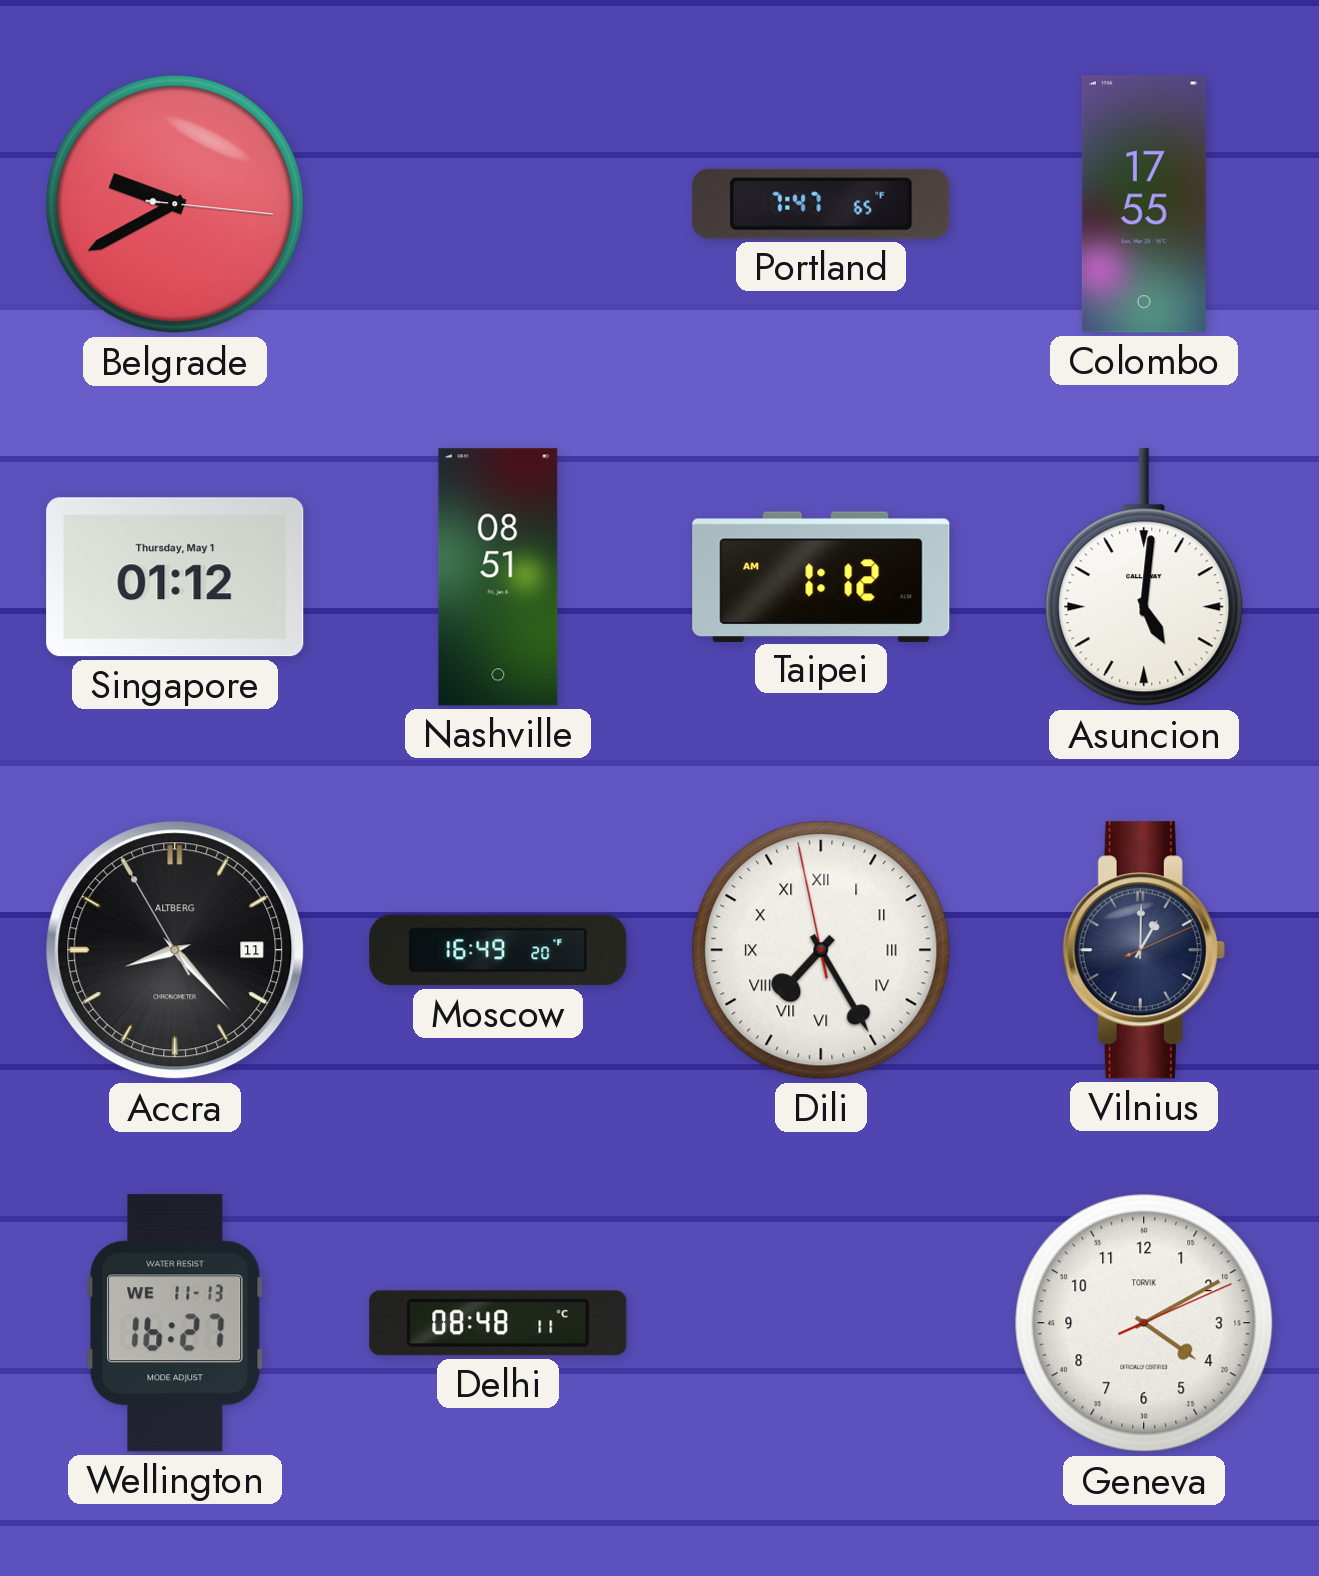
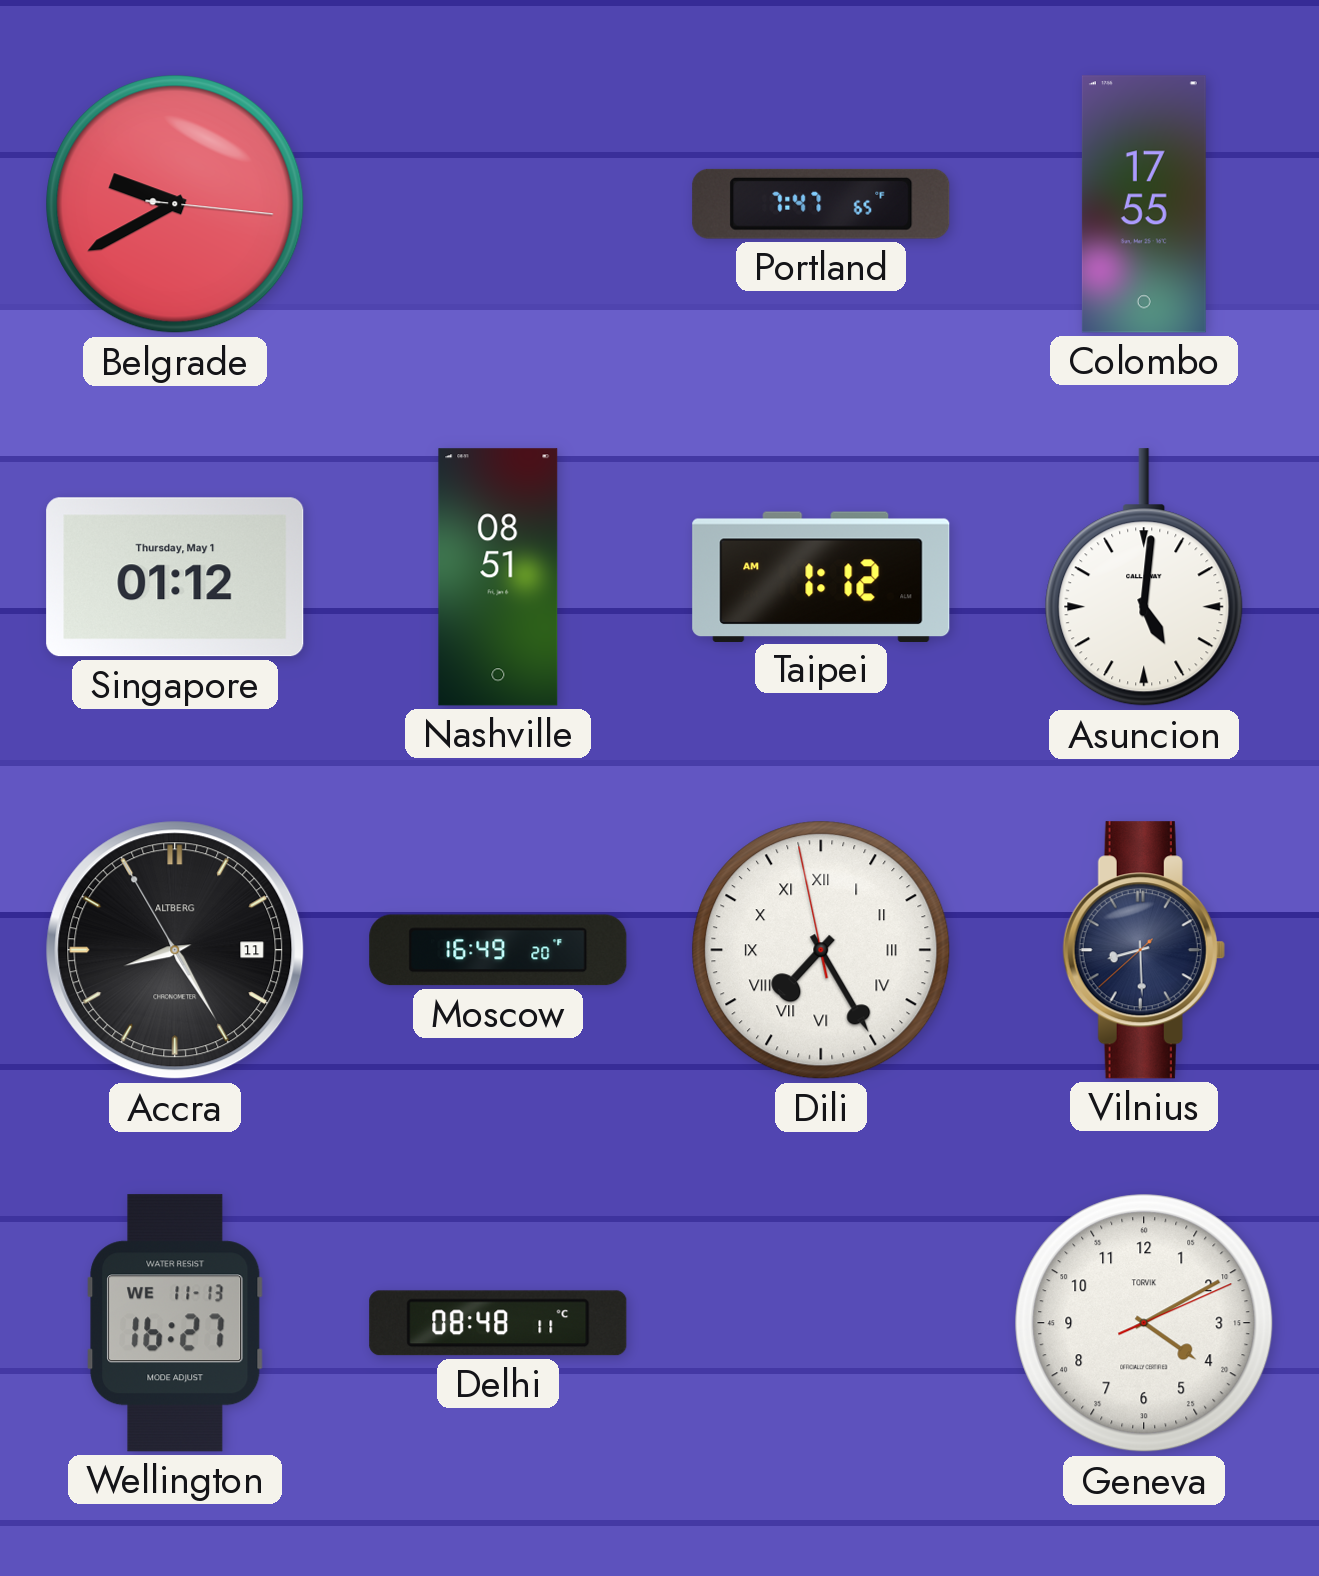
Accra: 8:22 -> 8:24 (175, 950)
Vilnius: 1:00 -> 8:29 (1144, 950)
